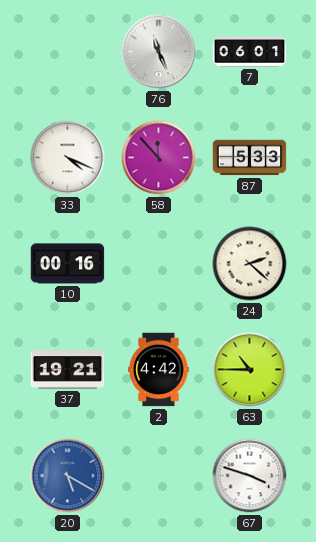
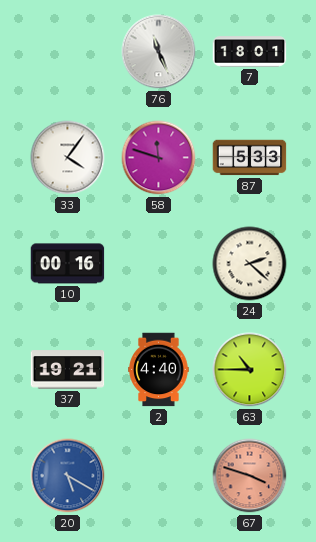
7: 06:01 -> 18:01 (250, 52)
33: 4:19 -> 4:06 (68, 158)
58: 11:53 -> 11:48 (159, 158)
2: 4:42 -> 4:40 (159, 370)
67 dial: white -> salmon (250, 476)
